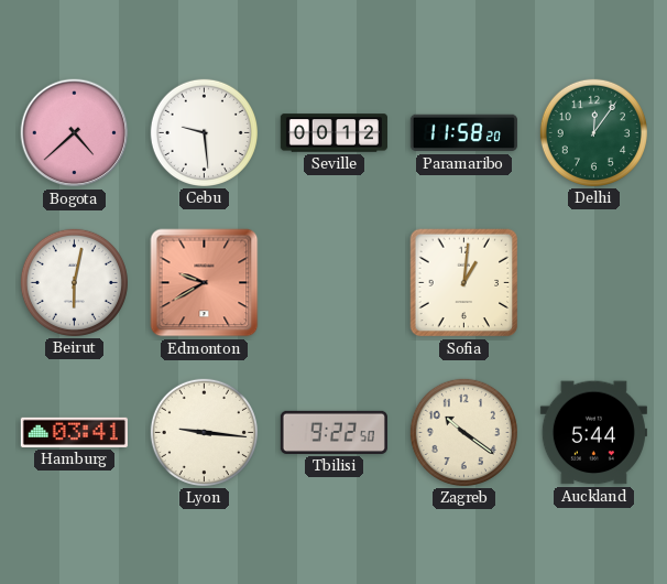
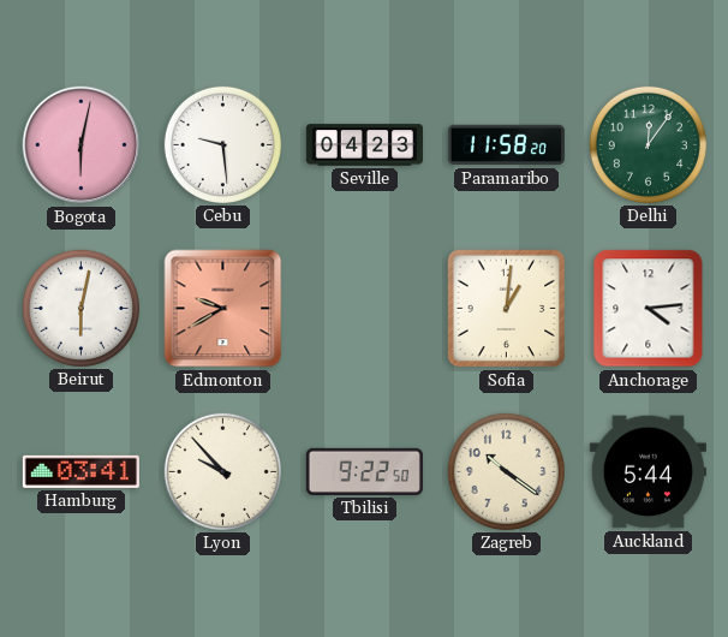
Bogota: 4:38 -> 6:02 (82, 145)
Seville: 00:12 -> 04:23 (364, 145)
Anchorage: none -> 4:14 (649, 309)
Lyon: 9:16 -> 9:53 (222, 471)
